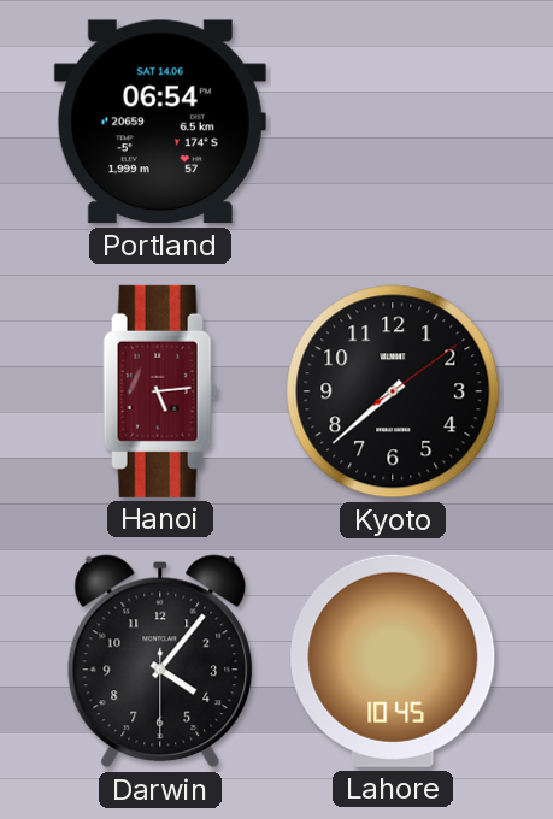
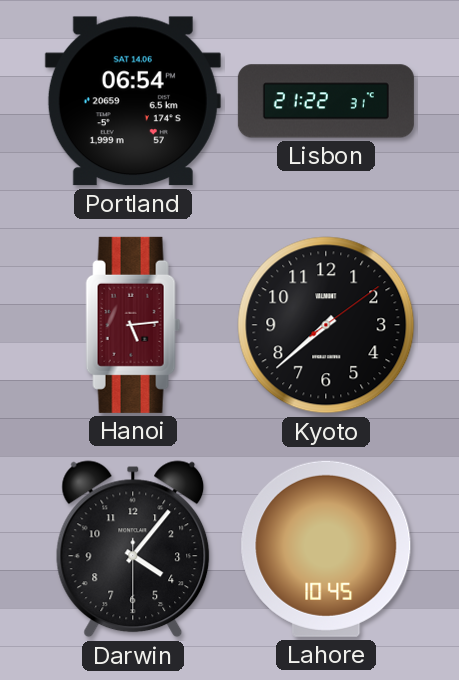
Lisbon: none -> 21:22 (326, 101)
